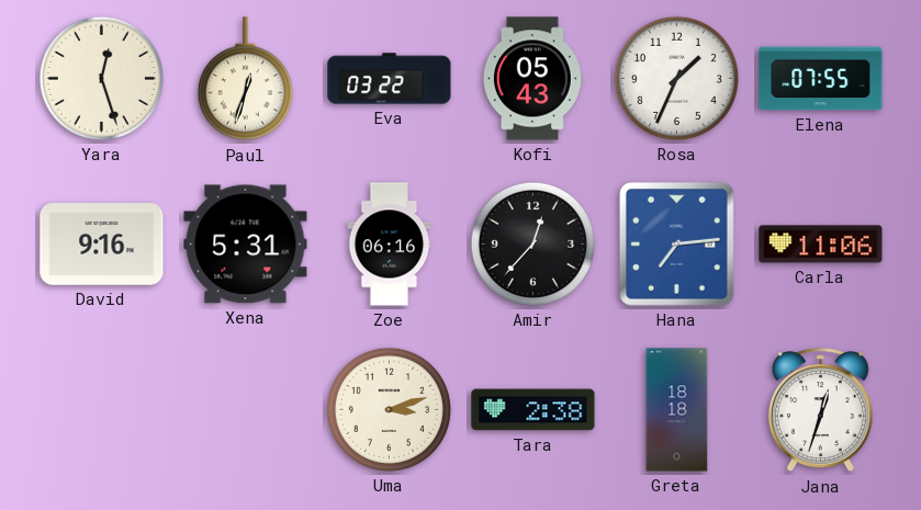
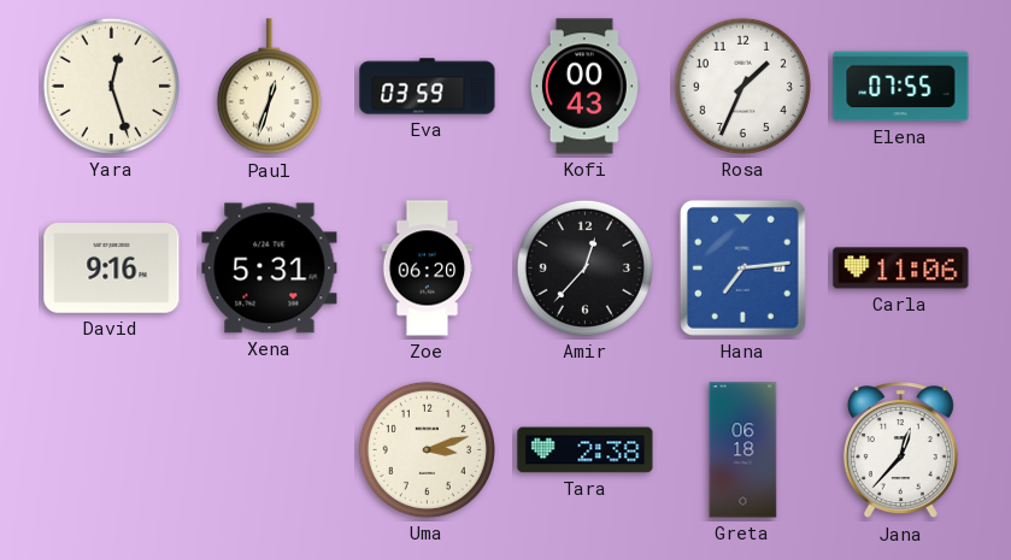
Eva: 03:22 -> 03:59 (428, 87)
Kofi: 05:43 -> 00:43 (584, 87)
Zoe: 06:16 -> 06:20 (428, 269)
Greta: 18:18 -> 06:18 (743, 450)
Jana: 12:33 -> 12:37 (900, 450)
